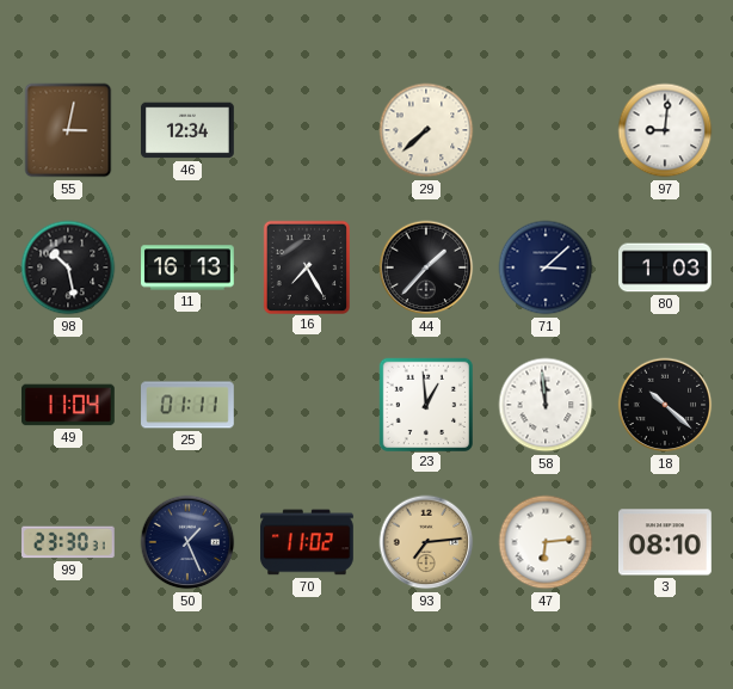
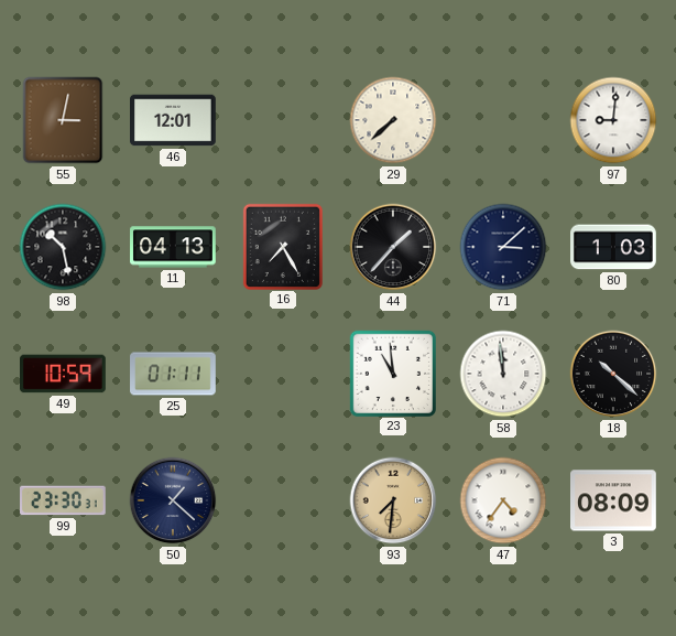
46: 12:34 -> 12:01 (174, 120)
11: 16:13 -> 04:13 (173, 247)
49: 11:04 -> 10:59 (64, 374)
23: 12:59 -> 10:59 (392, 373)
50: 1:26 -> 1:22 (173, 500)
70: 11:02 -> none (308, 542)
93: 7:14 -> 7:31 (393, 500)
47: 6:14 -> 4:36 (503, 500)
3: 08:10 -> 08:09 (614, 500)
